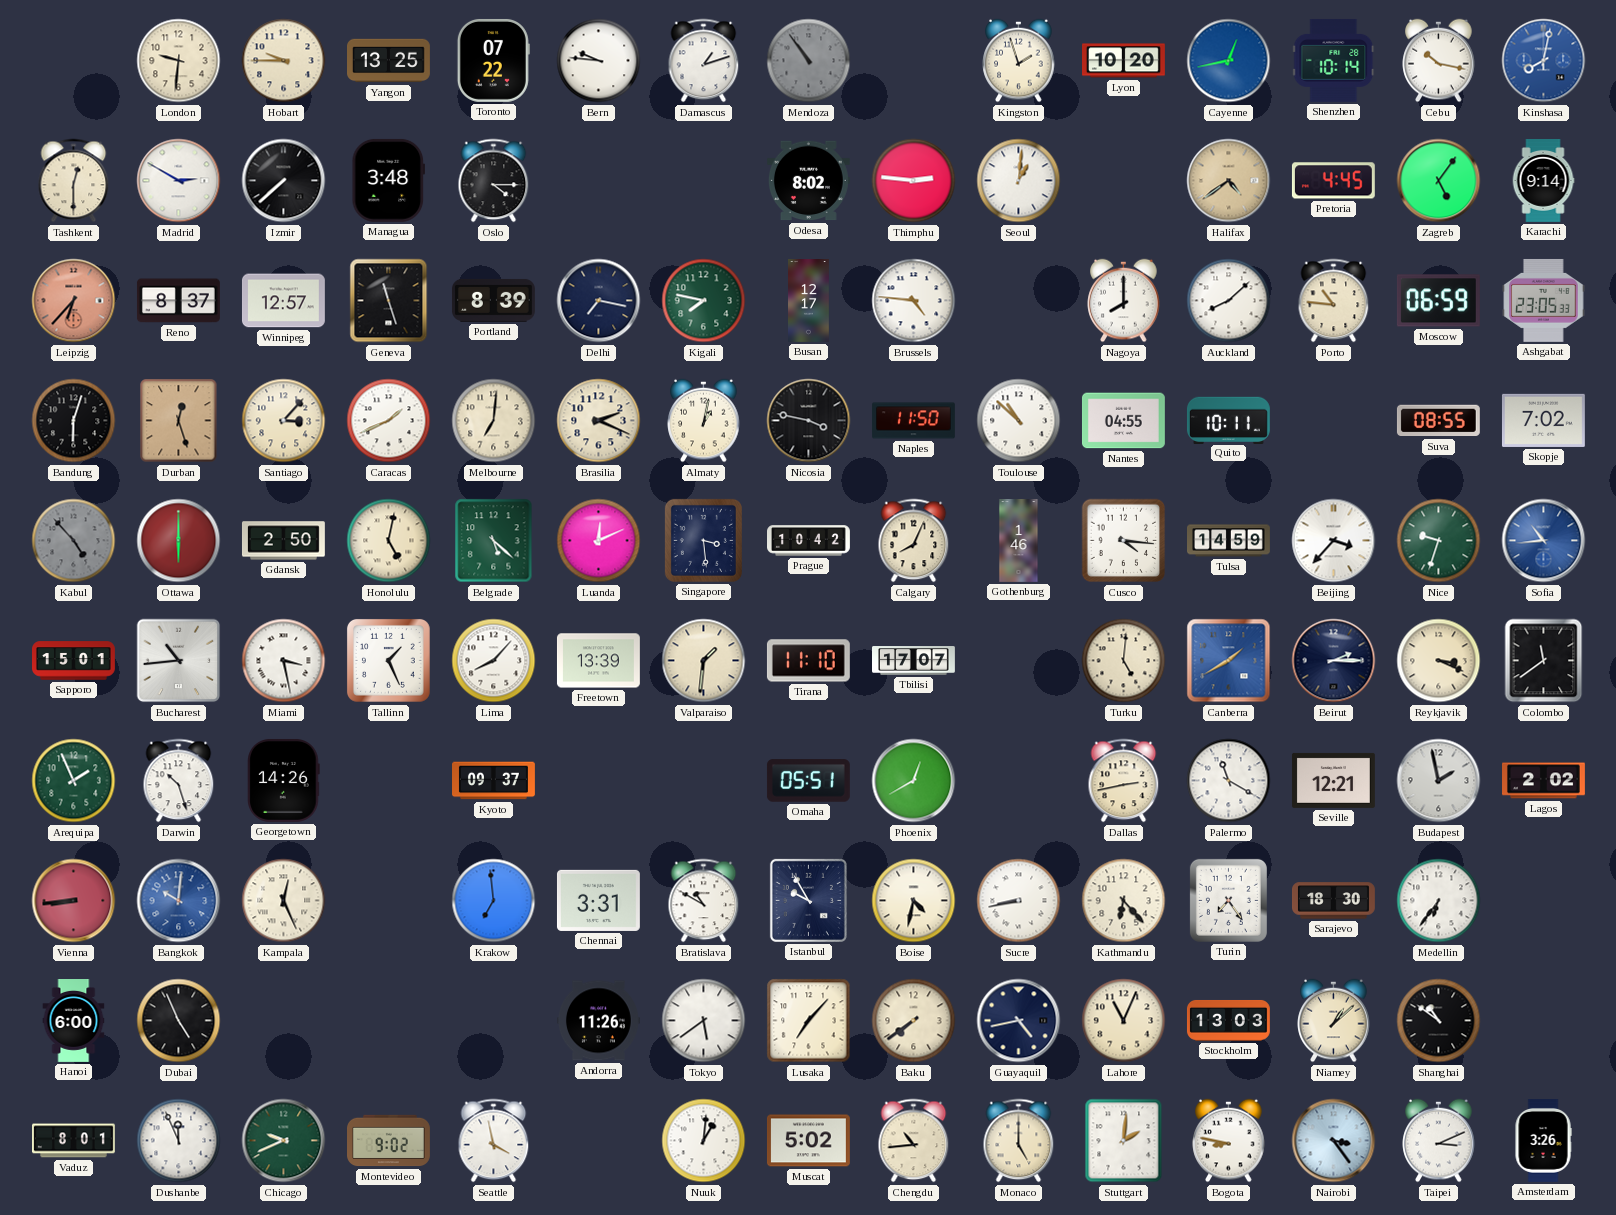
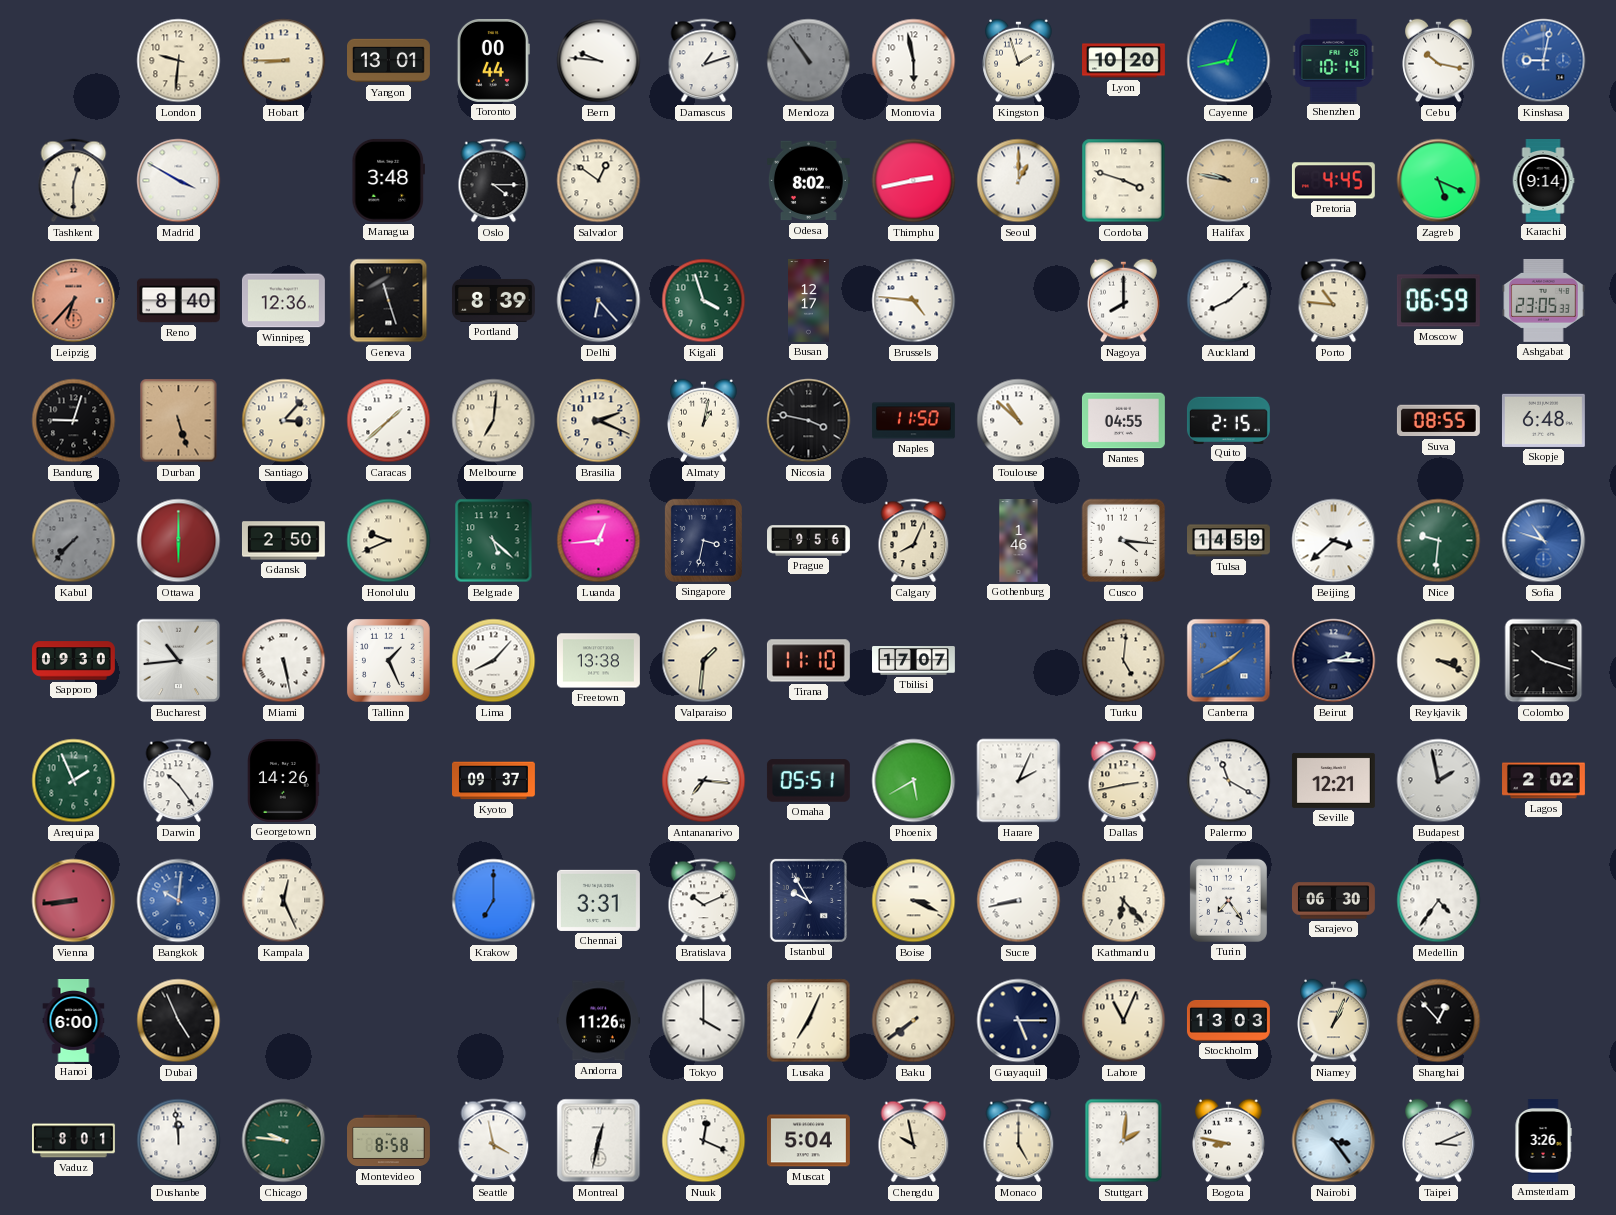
Hobart: 9:45 -> 8:45 (284, 61)
Yangon: 13:25 -> 13:01 (389, 61)
Toronto: 07:22 -> 00:44 (493, 60)
Monrovia: none -> 5:58 (914, 61)
Kinshasa: 8:02 -> 9:02 (1544, 61)
Madrid: 2:50 -> 3:50 (179, 181)
Izmir: 7:38 -> none (284, 181)
Salvador: none -> 12:51 (599, 181)
Thimphu: 2:46 -> 2:43 (914, 181)
Seoul: 1:01 -> 1:00 (1019, 181)
Cordoba: none -> 3:48 (1124, 181)
Halifax: 4:39 -> 9:47 (1229, 181)
Zagreb: 5:06 -> 5:19 (1439, 181)
Reno: 8:37 -> 8:40 (178, 301)
Winnipeg: 12:57 -> 12:36 (283, 301)
Delhi: 7:17 -> 6:23 (599, 301)
Kigali: 7:47 -> 3:57 (704, 301)
Bandung: 6:03 -> 9:03 (74, 421)
Durban: 12:27 -> 5:27 (179, 421)
Caracas: 1:41 -> 1:38 (389, 421)
Quito: 10:11 -> 2:15 (1228, 420)
Skopje: 7:02 -> 6:48 (1543, 420)
Kabul: 4:53 -> 7:37 (74, 541)
Honolulu: 5:02 -> 9:41 (389, 541)
Luanda: 12:11 -> 12:44 (599, 541)
Singapore: 3:29 -> 3:32 (703, 540)
Prague: 10:42 -> 9:56 (809, 541)
Beijing: 3:37 -> 3:38 (1334, 541)
Nice: 9:33 -> 9:31 (1439, 541)
Sofia: 10:44 -> 10:48 (1544, 541)
Sapporo: 15:01 -> 09:30 (74, 661)
Miami: 3:28 -> 5:28 (284, 661)
Freetown: 13:39 -> 13:38 (598, 661)
Colombo: 11:39 -> 10:18 (1544, 661)
Darwin: 10:27 -> 10:24 (179, 781)
Antananarivo: none -> 7:16 (704, 781)
Phoenix: 12:40 -> 5:40 (914, 781)
Harare: none -> 2:04 (1019, 781)
Krakow: 6:59 -> 7:00 (494, 901)
Bratislava: 10:50 -> 10:11 (704, 901)
Boise: 4:32 -> 3:19 (914, 901)
Sarajevo: 18:30 -> 06:30 (1334, 901)
Medellin: 6:36 -> 4:36 (1439, 901)
Tokyo: 5:39 -> 4:00 (704, 1021)
Lusaka: 7:07 -> 7:04 (809, 1021)
Guayaquil: 4:43 -> 5:15 (1019, 1021)
Niamey: 1:08 -> 1:04 (1334, 1021)
Shanghai: 10:51 -> 12:53 (1439, 1021)
Dushanbe: 11:56 -> 11:59 (179, 1141)
Chicago: 9:41 -> 9:46 (284, 1141)
Montevideo: 9:02 -> 8:58 (389, 1141)
Montreal: none -> 12:32 (599, 1141)
Nuuk: 1:01 -> 12:19 (704, 1141)
Muscat: 5:02 -> 5:04 (808, 1141)
Chengdu: 10:44 -> 9:58 (914, 1141)
